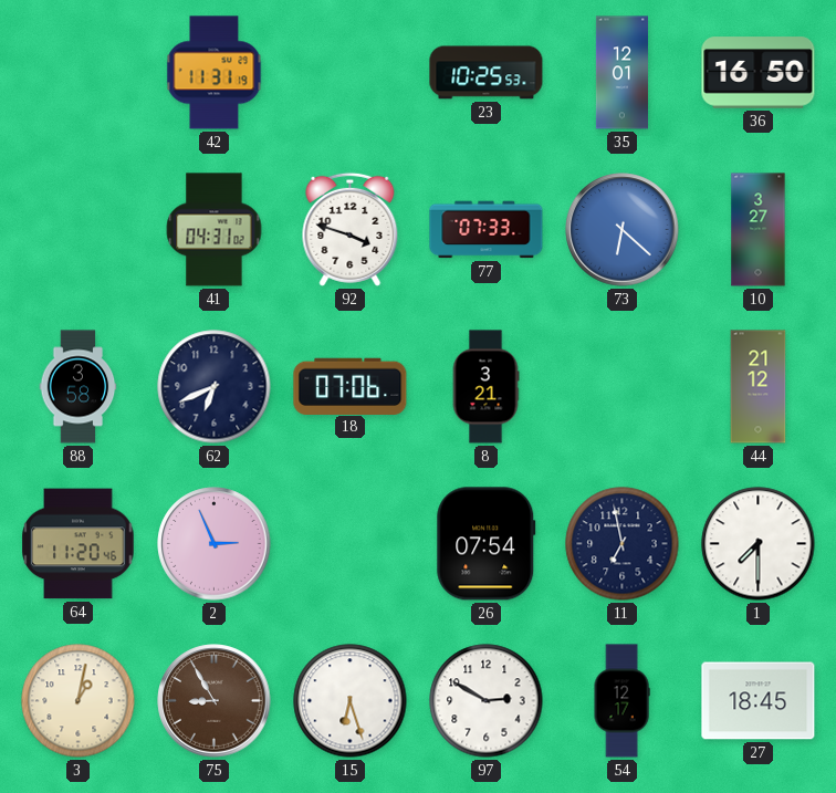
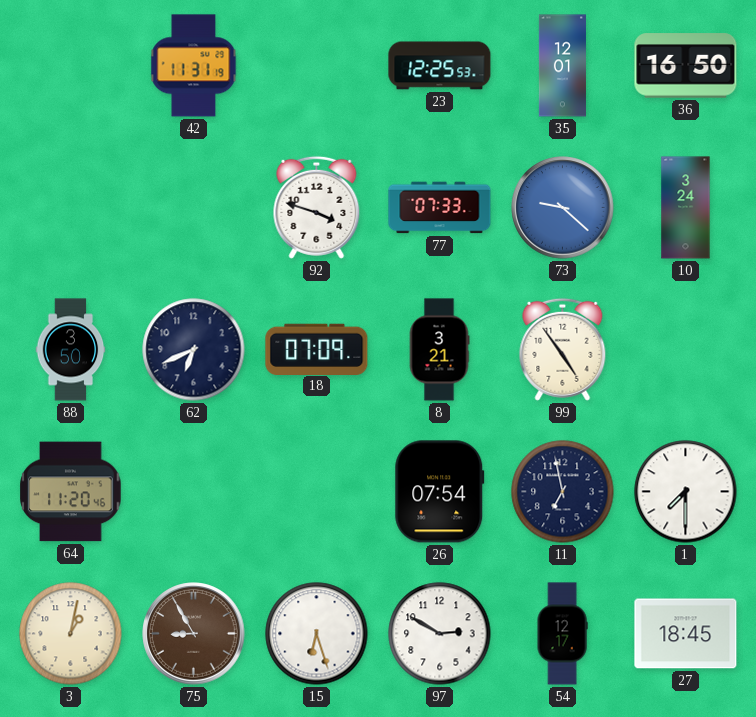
23: 10:25 -> 12:25 (440, 66)
41: 04:31 -> none (215, 230)
73: 6:22 -> 9:22 (563, 208)
10: 3:27 -> 3:24 (686, 208)
88: 3:58 -> 3:50 (71, 350)
18: 07:06 -> 07:09 (317, 349)
99: none -> 4:54 (563, 349)
44: 21:12 -> none (759, 387)
2: 2:56 -> none (215, 544)
